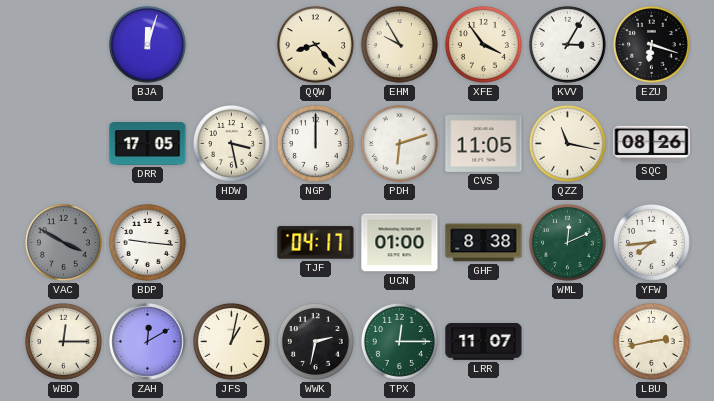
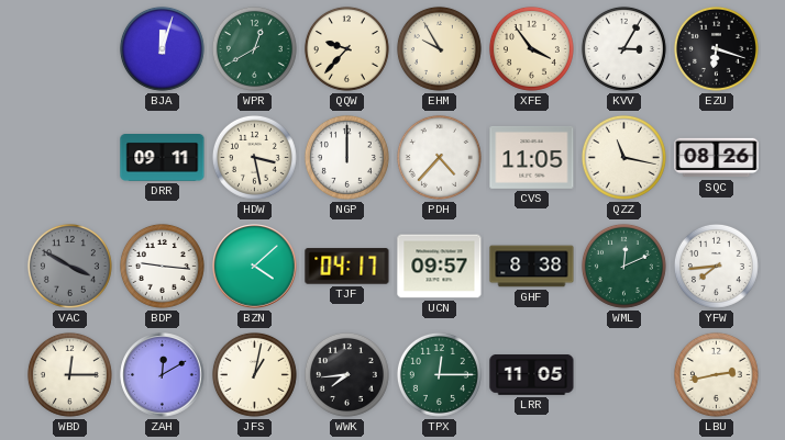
WPR: none -> 12:40 (254, 48)
QQW: 8:23 -> 9:37 (346, 48)
DRR: 17:05 -> 09:11 (163, 158)
PDH: 6:12 -> 4:37 (439, 157)
BZN: none -> 4:08 (255, 267)
UCN: 01:00 -> 09:57 (440, 267)
WWK: 2:32 -> 7:44 (346, 374)
LRR: 11:07 -> 11:05 (532, 375)
